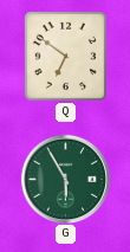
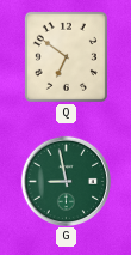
G: 5:55 -> 8:58 (65, 181)
